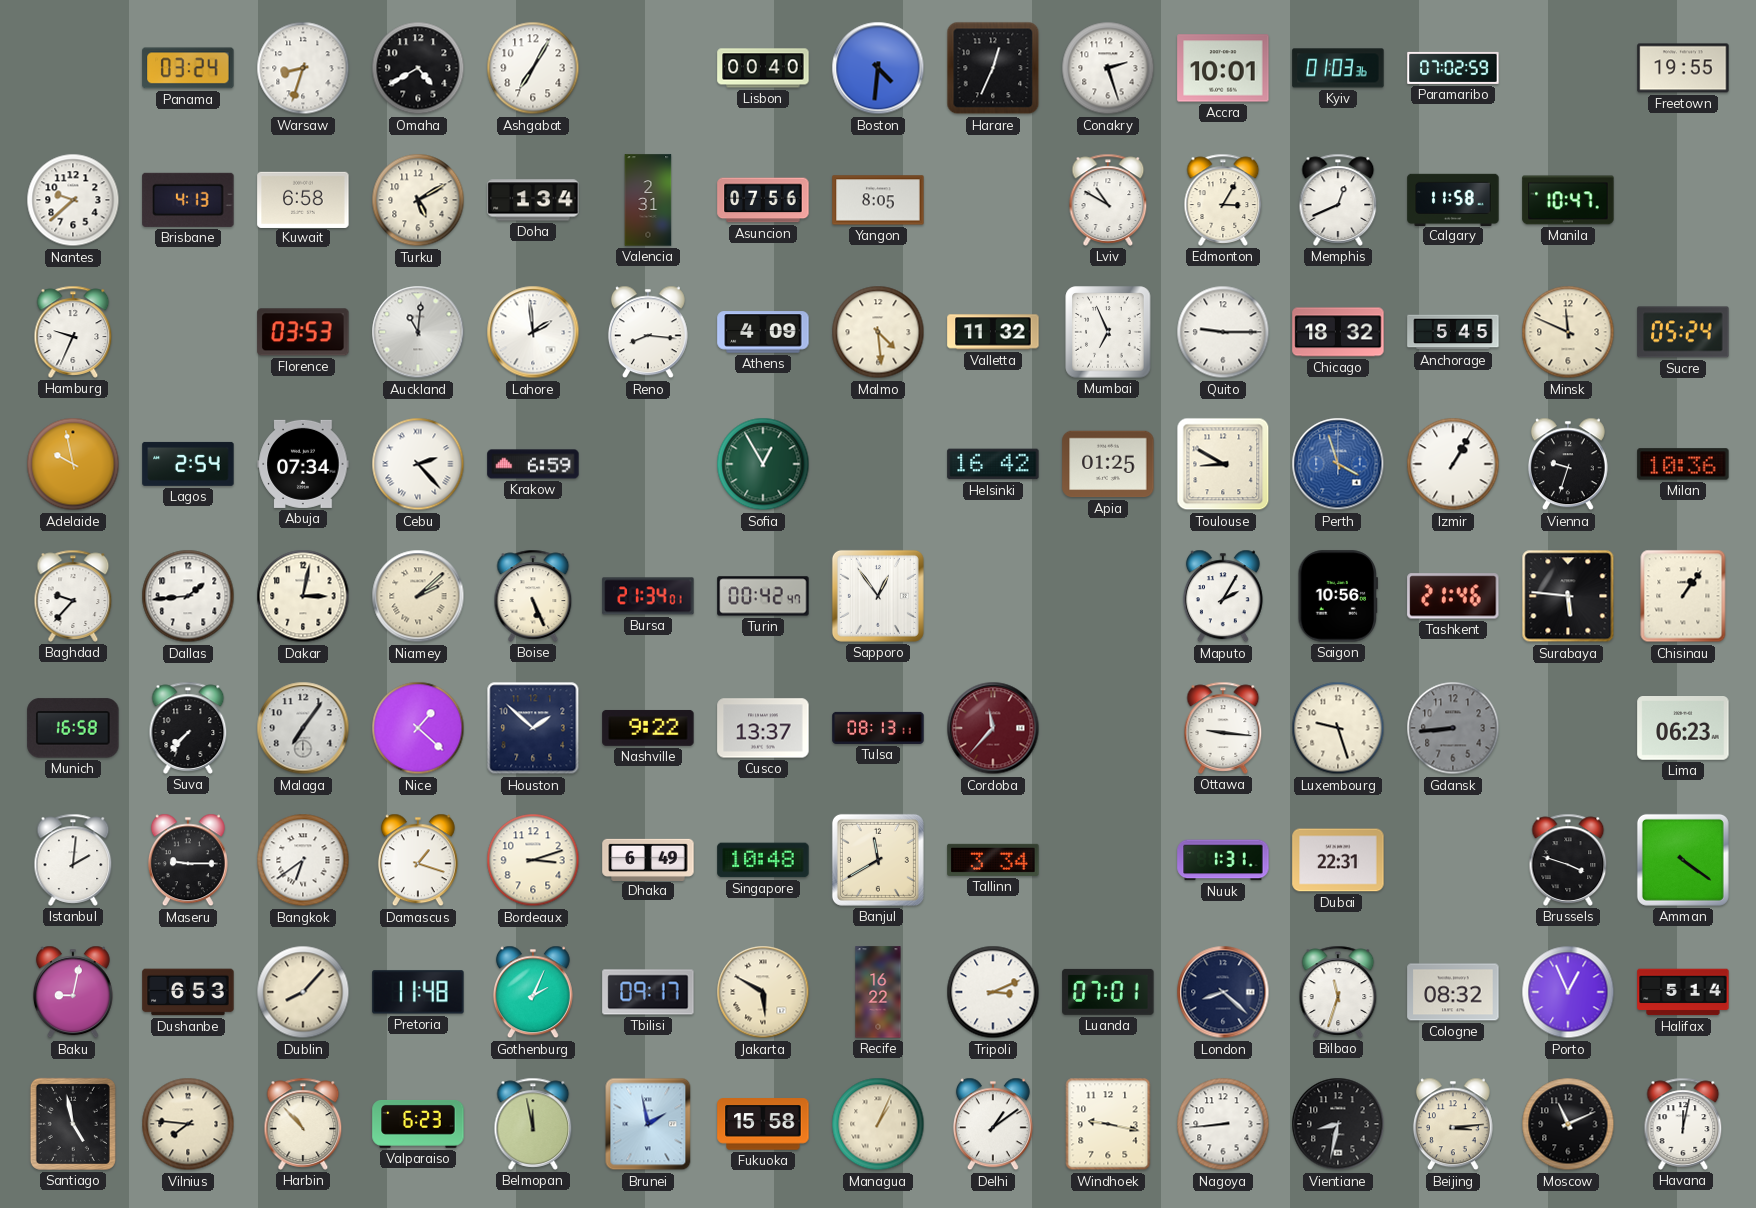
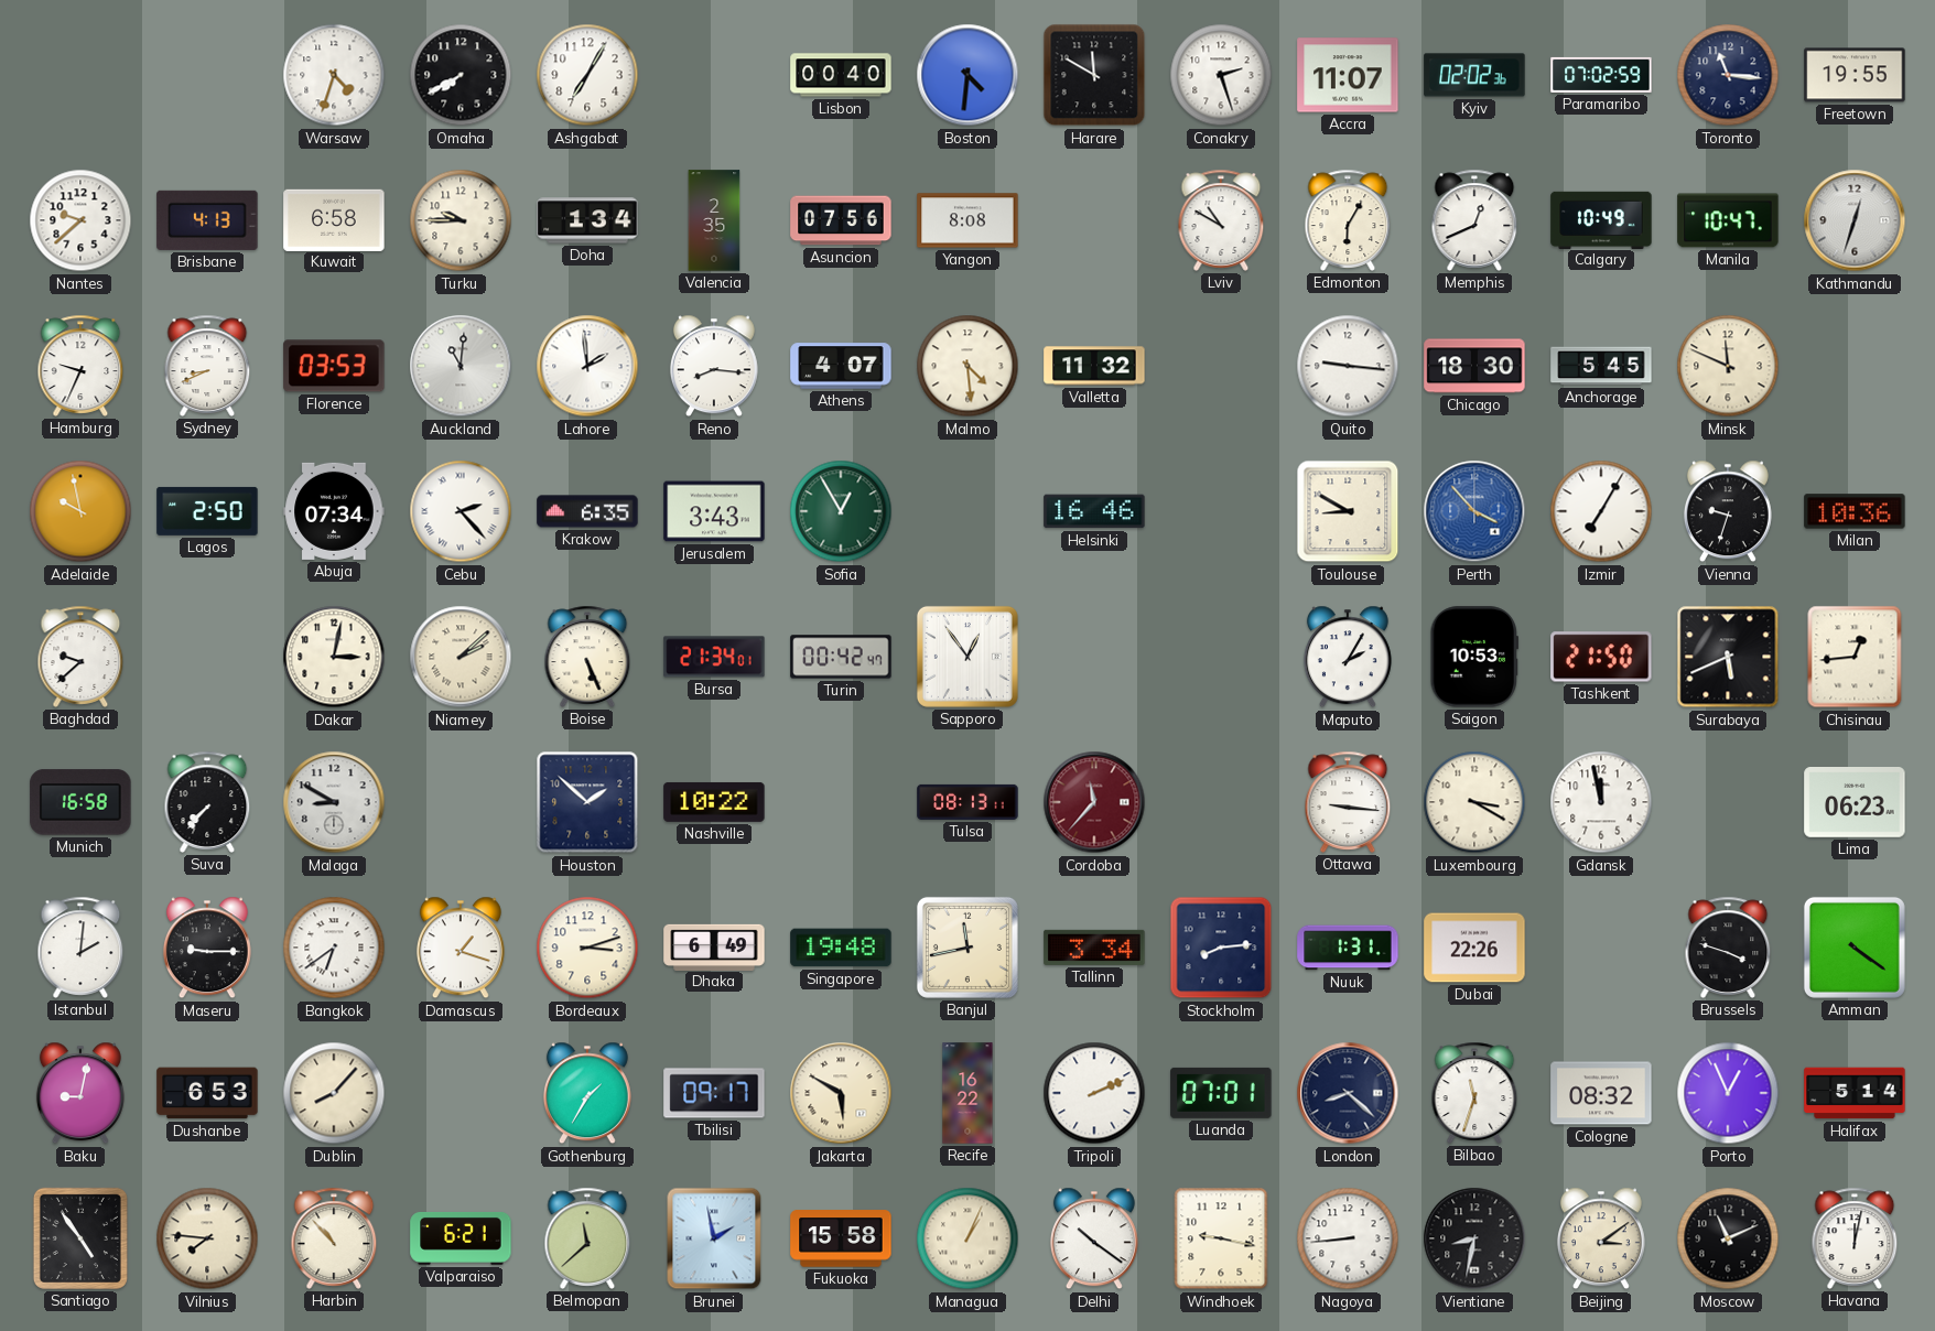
Panama: 03:24 -> none (188, 68)
Warsaw: 8:33 -> 4:33 (334, 75)
Omaha: 4:40 -> 7:40 (461, 75)
Harare: 12:34 -> 11:50 (1094, 75)
Accra: 10:01 -> 11:07 (1348, 75)
Kyiv: 01:03 -> 02:02 (1474, 75)
Toronto: none -> 11:16 (1728, 75)
Turku: 5:10 -> 9:45 (461, 220)
Valencia: 2:31 -> 2:35 (714, 220)
Yangon: 8:05 -> 8:08 (967, 220)
Edmonton: 3:05 -> 6:05 (1348, 220)
Calgary: 11:58 -> 10:49 (1601, 219)
Kathmandu: none -> 12:33 (1855, 220)
Sydney: none -> 8:41 (207, 366)
Athens: 4:09 -> 4:07 (841, 366)
Mumbai: 6:56 -> none (1108, 332)
Quito: 9:15 -> 9:16 (1348, 366)
Chicago: 18:32 -> 18:30 (1474, 366)
Sucre: 05:24 -> none (1683, 332)
Lagos: 2:54 -> 2:50 (207, 511)
Krakow: 6:59 -> 6:35 (587, 511)
Jerusalem: none -> 3:43 (714, 511)
Helsinki: 16:42 -> 16:46 (1094, 511)
Apia: 01:25 -> none (1108, 464)
Perth: 3:57 -> 3:53 (1474, 511)
Izmir: 1:05 -> 7:05 (1601, 511)
Baghdad: 9:37 -> 9:38 (80, 657)
Dallas: 1:44 -> none (188, 596)
Saigon: 10:56 -> 10:53 (1473, 657)
Tashkent: 21:46 -> 21:50 (1601, 657)
Surabaya: 5:46 -> 5:41 (1728, 657)
Chisinau: 1:06 -> 12:44 (1855, 657)
Malaga: 7:06 -> 8:50 (334, 802)
Nice: 1:22 -> none (418, 728)
Nashville: 9:22 -> 10:22 (714, 802)
Cusco: 13:37 -> none (763, 728)
Luxembourg: 9:27 -> 3:20 (1474, 802)
Gdansk: 8:44 -> 11:58 (1601, 802)
Gdansk dial: grey -> white (1601, 802)
Singapore: 10:48 -> 19:48 (841, 948)
Banjul: 11:40 -> 11:43 (967, 948)
Stockholm: none -> 8:14 (1221, 948)
Dubai: 22:31 -> 22:26 (1474, 948)
Pretoria: 11:48 -> none (418, 992)
Gothenburg: 2:04 -> 1:35 (587, 1093)
Tripoli: 3:11 -> 2:11 (1094, 1093)
Santiago: 4:58 -> 4:54 (80, 1238)
Valparaiso: 6:23 -> 6:21 (461, 1238)
Belmopan: 11:58 -> 11:38 (587, 1238)
Delhi: 1:09 -> 10:21 (1094, 1238)
Beijing: 3:14 -> 3:09 (1601, 1238)
